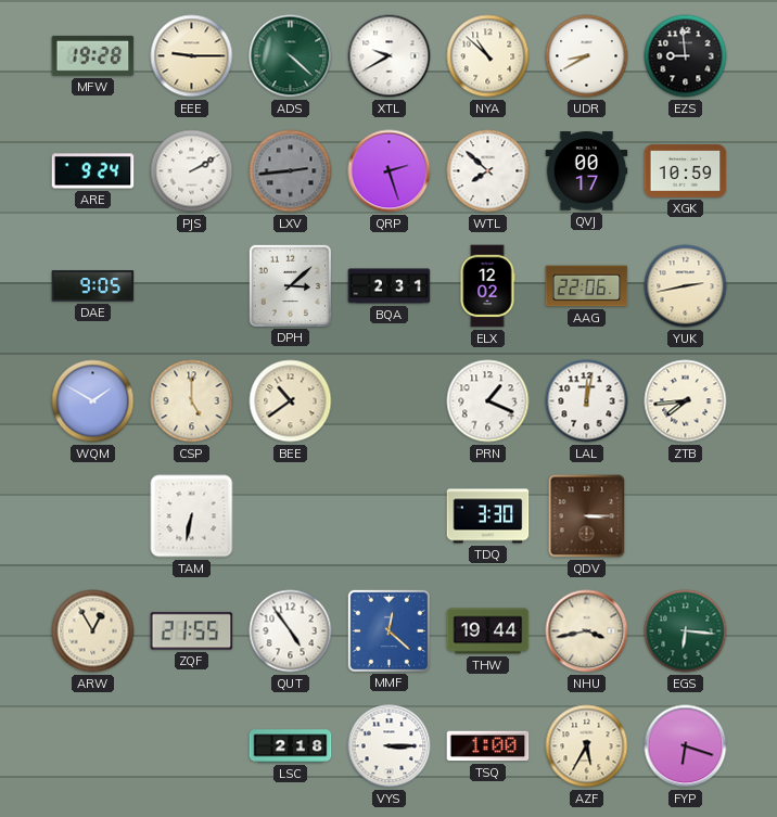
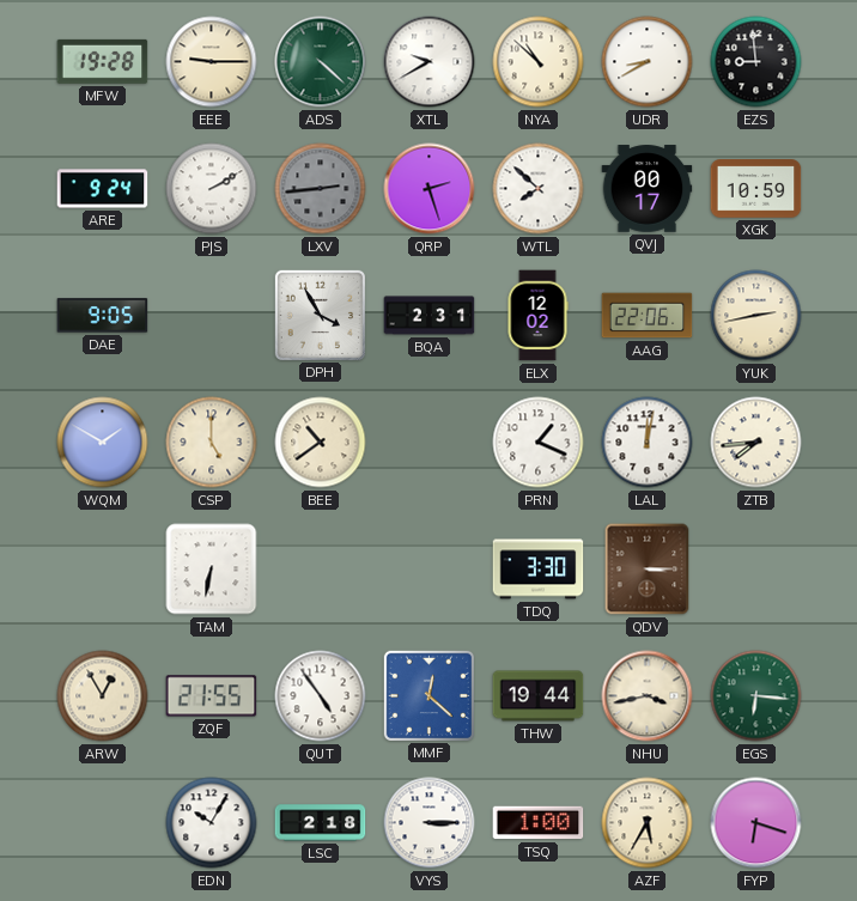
DPH: 3:08 -> 3:55 (320, 315)
EDN: none -> 10:05 (212, 823)
